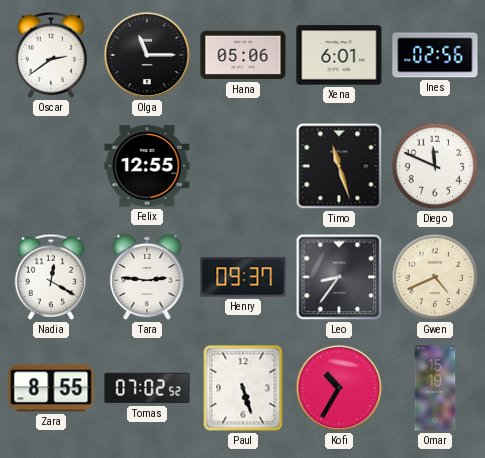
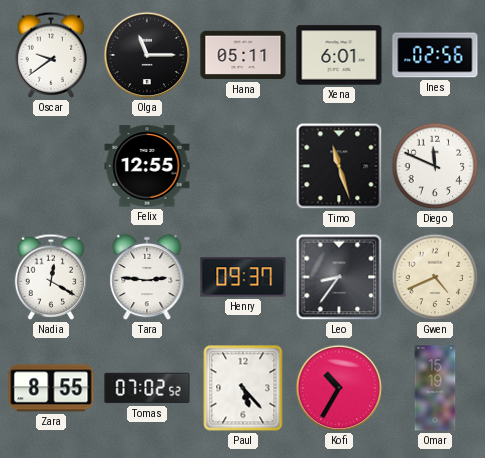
Oscar: 2:39 -> 9:39 (51, 55)
Hana: 05:06 -> 05:11 (243, 55)
Paul: 5:27 -> 5:23 (243, 388)
